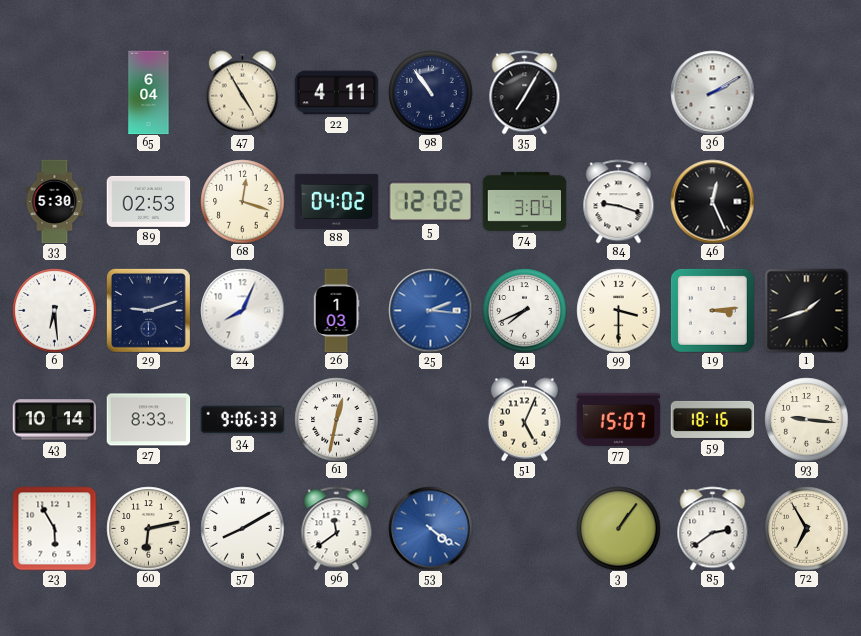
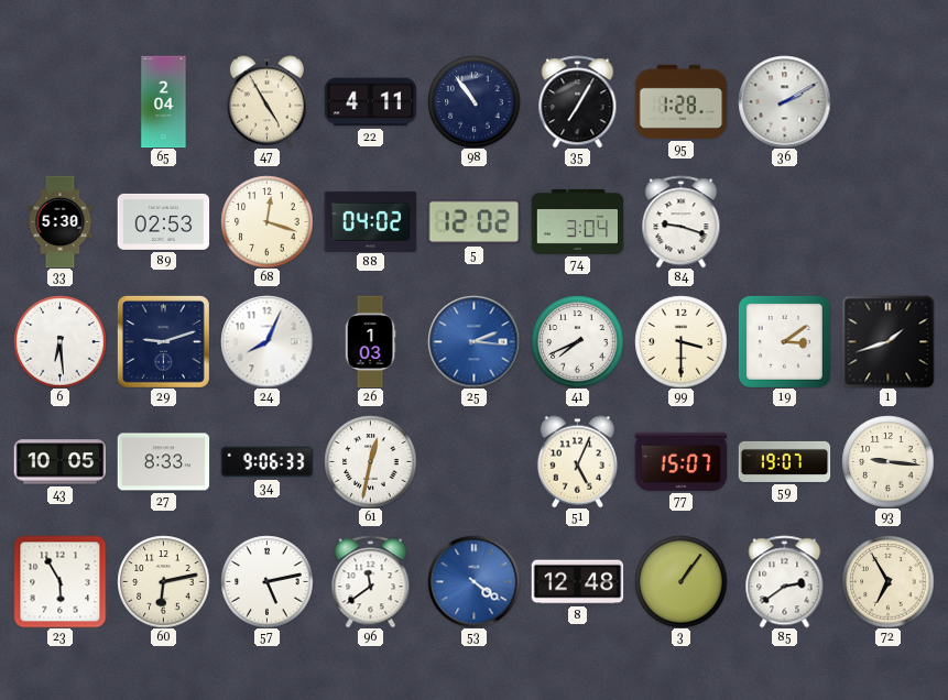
65: 6:04 -> 2:04 (164, 101)
95: none -> 1:28 (680, 101)
46: 12:26 -> none (712, 201)
19: 3:14 -> 3:09 (784, 341)
43: 10:14 -> 10:05 (59, 462)
59: 18:16 -> 19:07 (784, 461)
57: 8:10 -> 5:13 (266, 581)
8: none -> 12:48 (577, 582)
